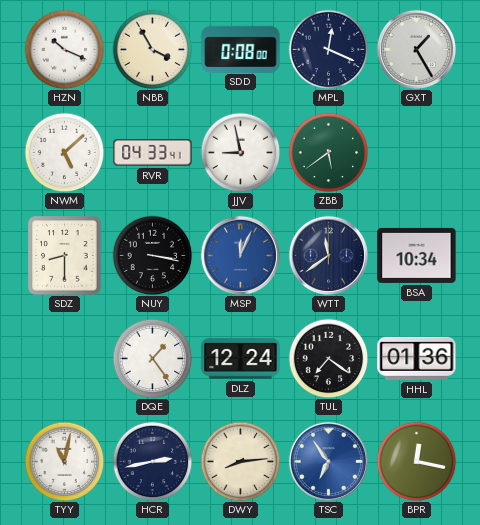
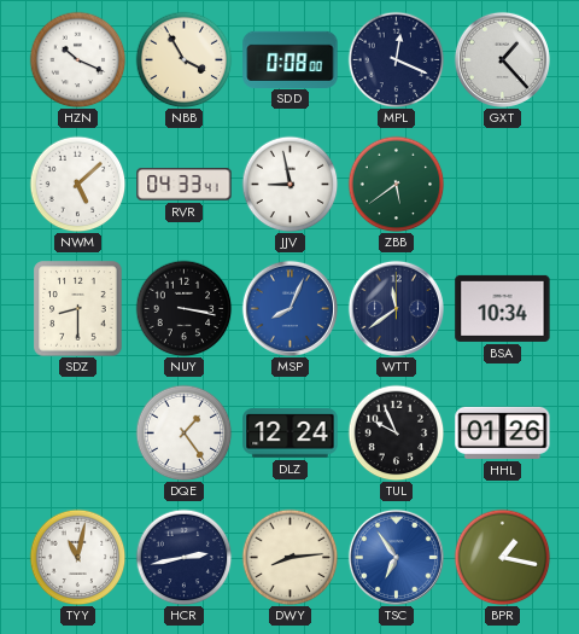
GXT: 1:25 -> 1:23 (502, 59)
MSP: 12:04 -> 8:04 (289, 308)
TUL: 7:21 -> 9:56 (396, 432)
HHL: 01:36 -> 01:26 (503, 432)
BPR: 12:17 -> 1:17 (502, 557)
